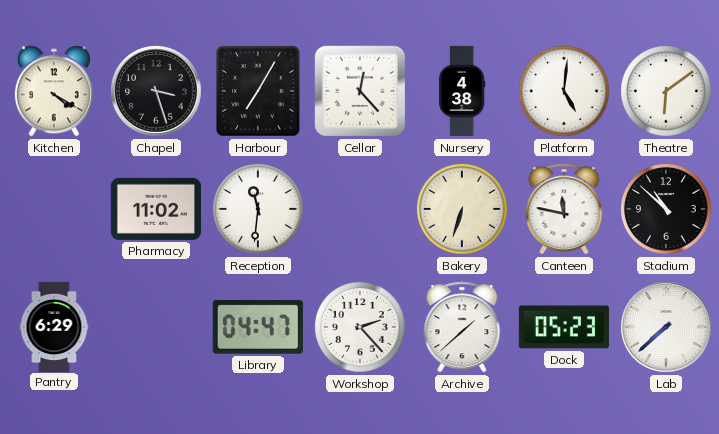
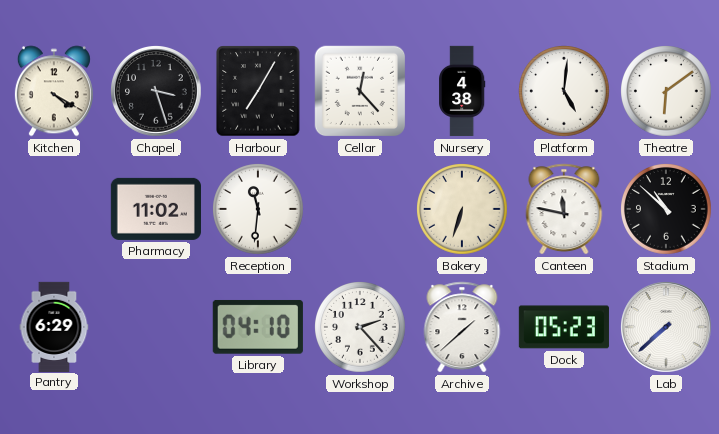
Library: 04:47 -> 04:10 (258, 327)
